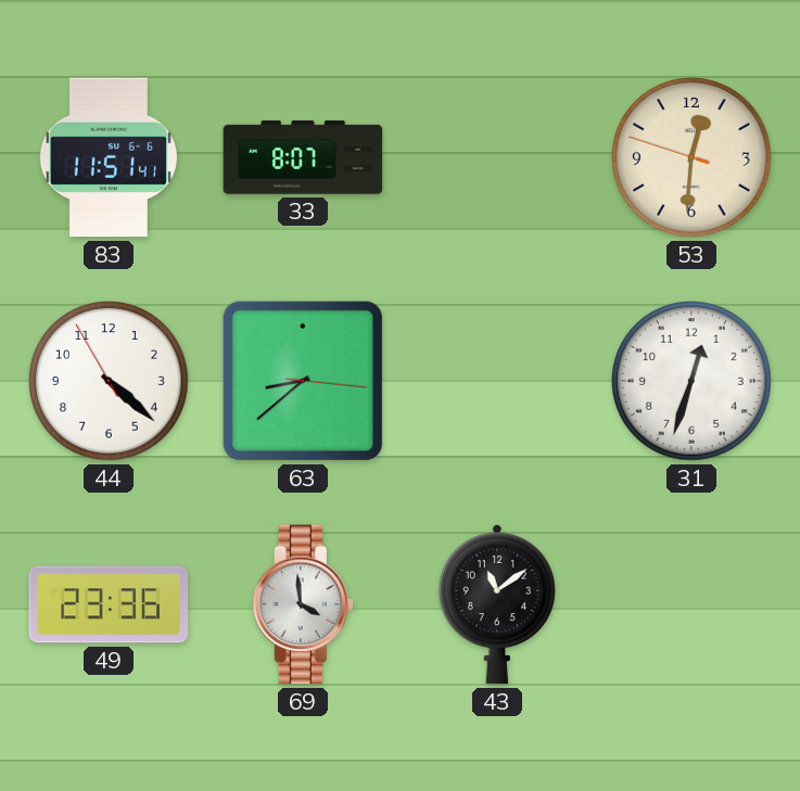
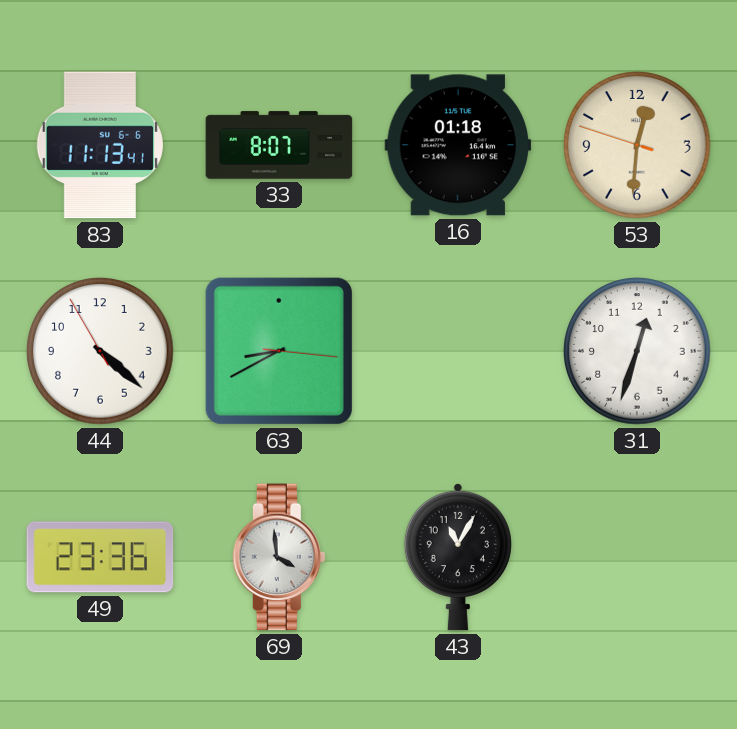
83: 11:51 -> 11:13 (100, 145)
16: none -> 01:18 (458, 145)
63: 8:38 -> 8:40 (279, 351)
43: 11:09 -> 11:05 (458, 557)
